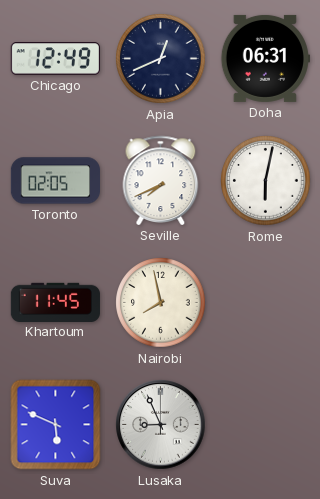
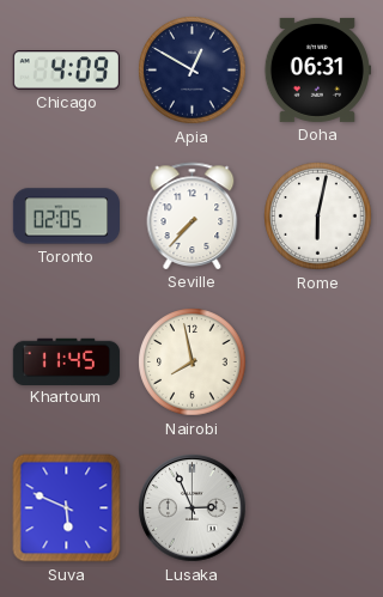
Chicago: 12:49 -> 4:09 (66, 71)
Apia: 12:41 -> 12:50 (193, 71)
Seville: 7:41 -> 7:37 (193, 215)
Lusaka: 8:56 -> 2:56 (193, 508)
